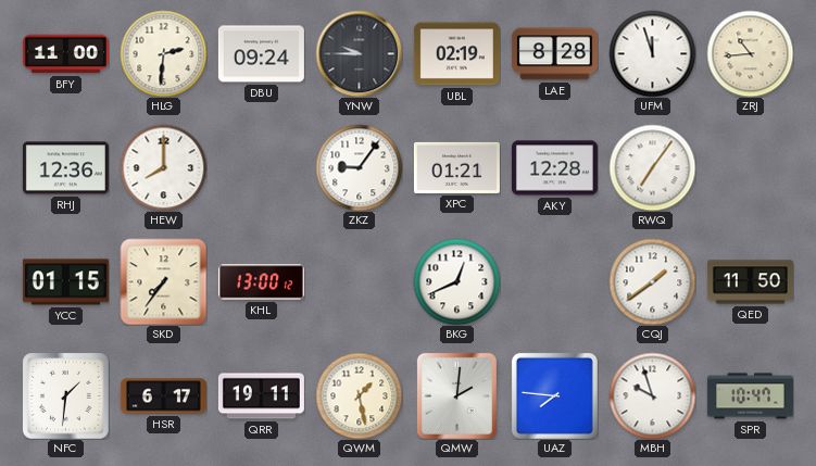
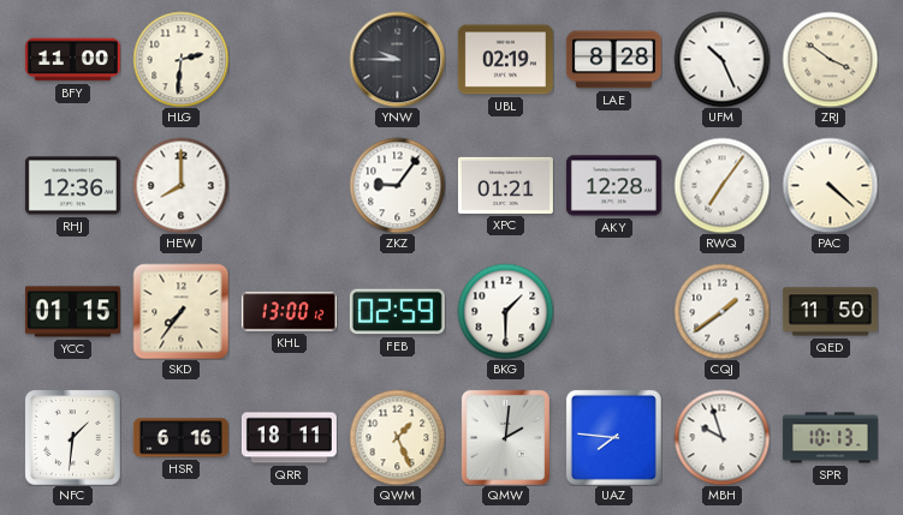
DBU: 09:24 -> none (261, 54)
UFM: 11:57 -> 10:26 (721, 59)
ZRJ: 10:44 -> 3:51 (830, 59)
PAC: none -> 4:22 (830, 185)
FEB: none -> 02:59 (397, 312)
BKG: 12:41 -> 1:30 (505, 311)
HSR: 6:17 -> 6:16 (180, 438)
QRR: 19:11 -> 18:11 (289, 438)
QWM: 1:28 -> 1:26 (397, 437)
SPR: 10:47 -> 10:13 (830, 438)
